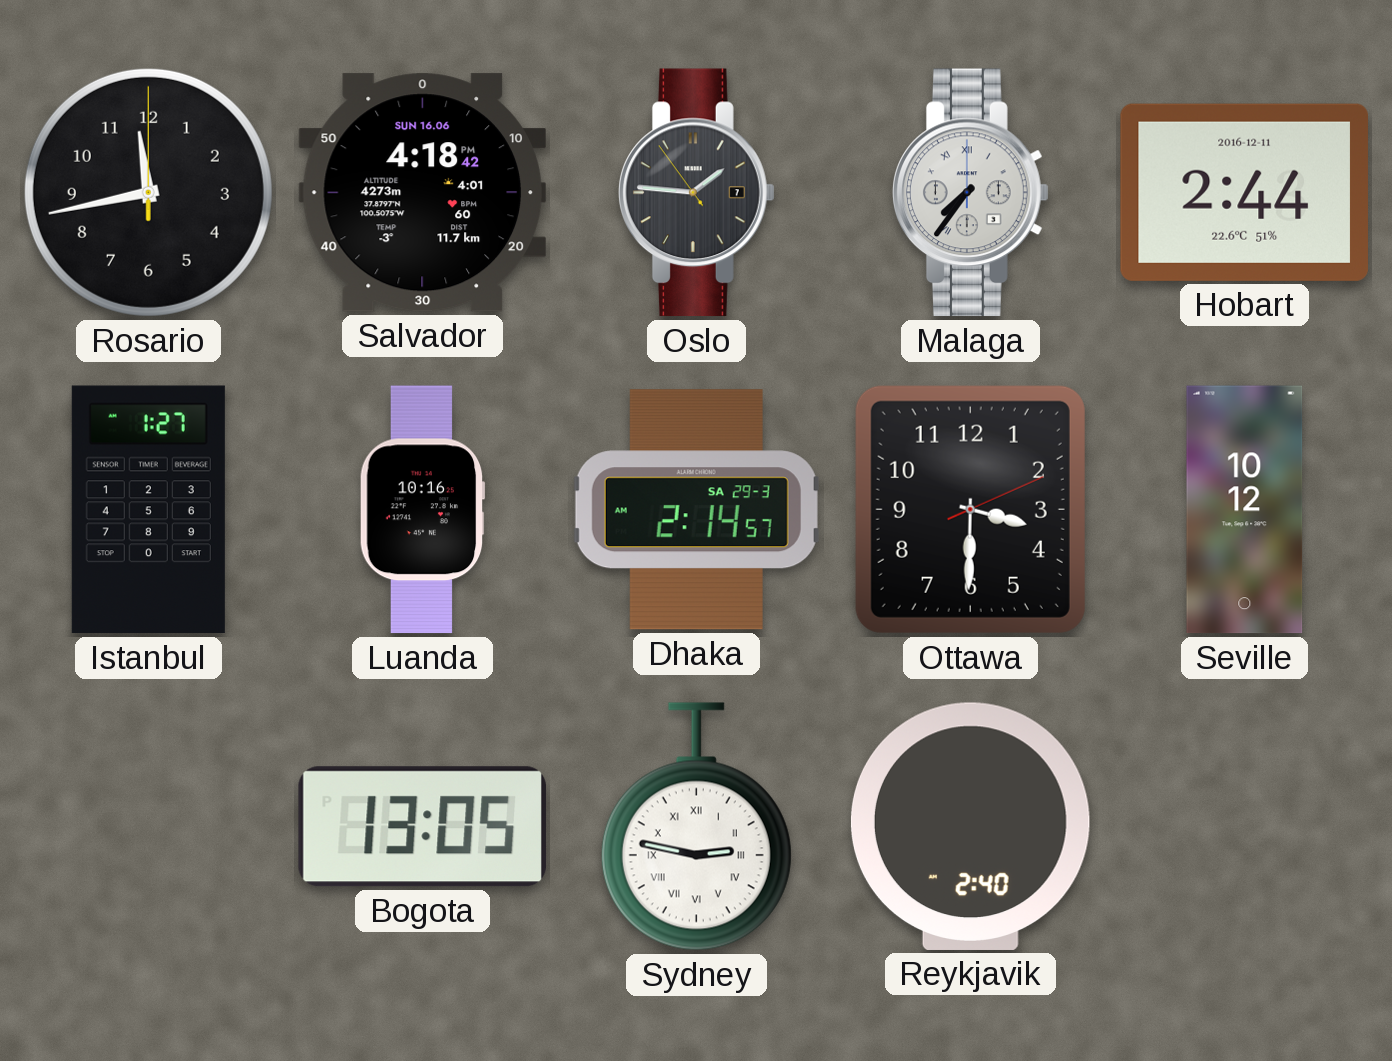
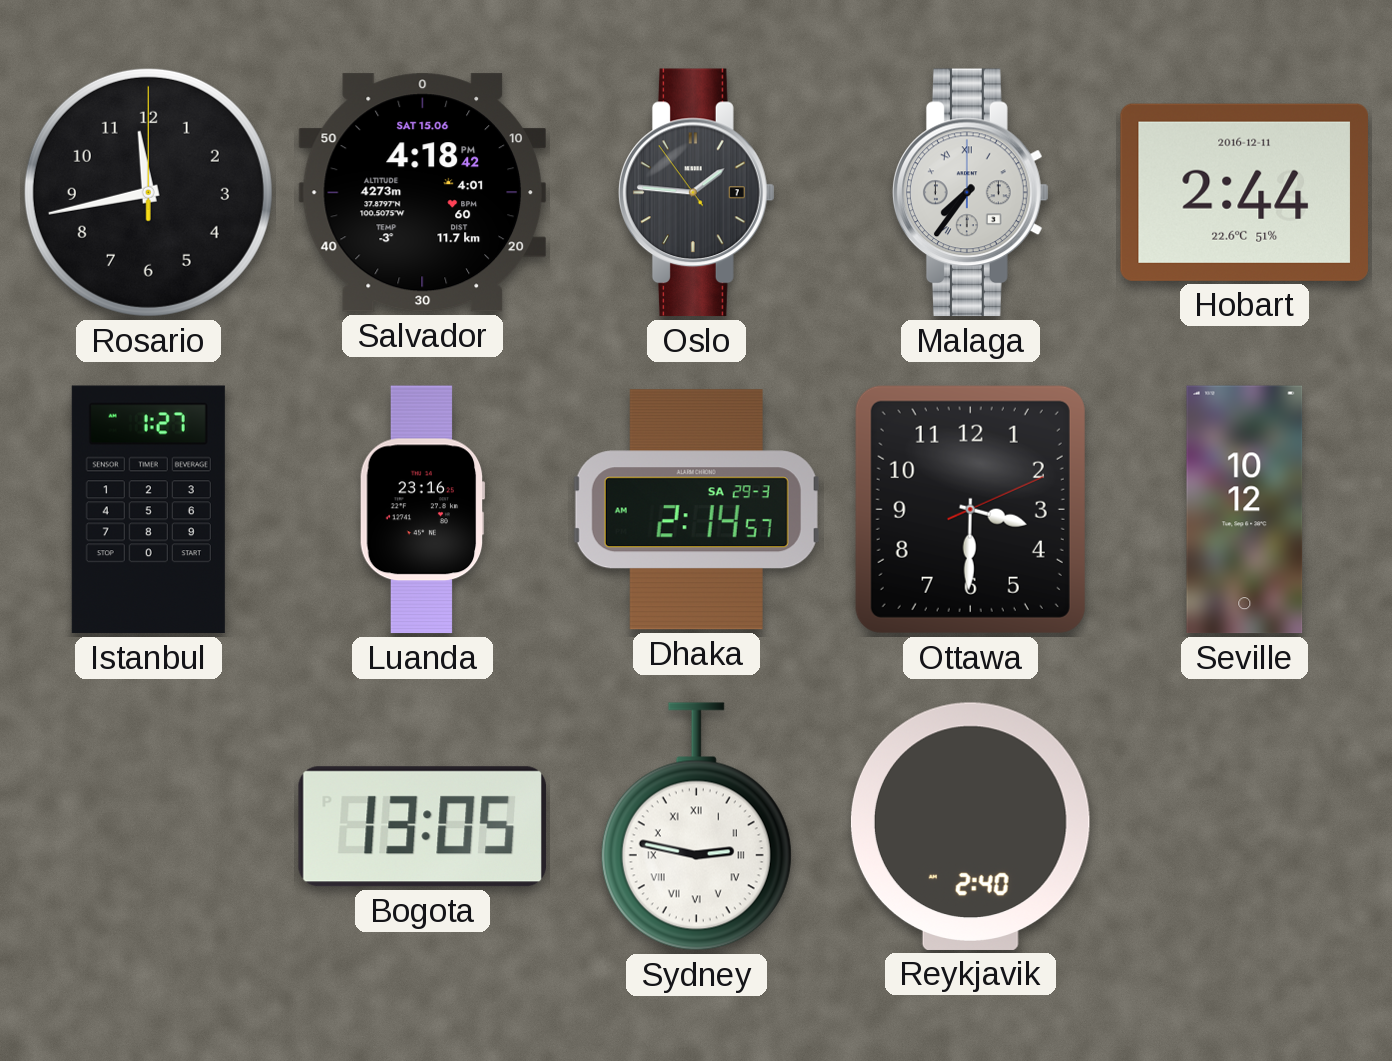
Salvador date: SUN 16.06 -> SAT 15.06 (422, 193)
Luanda: 10:16 -> 23:16 (422, 510)
